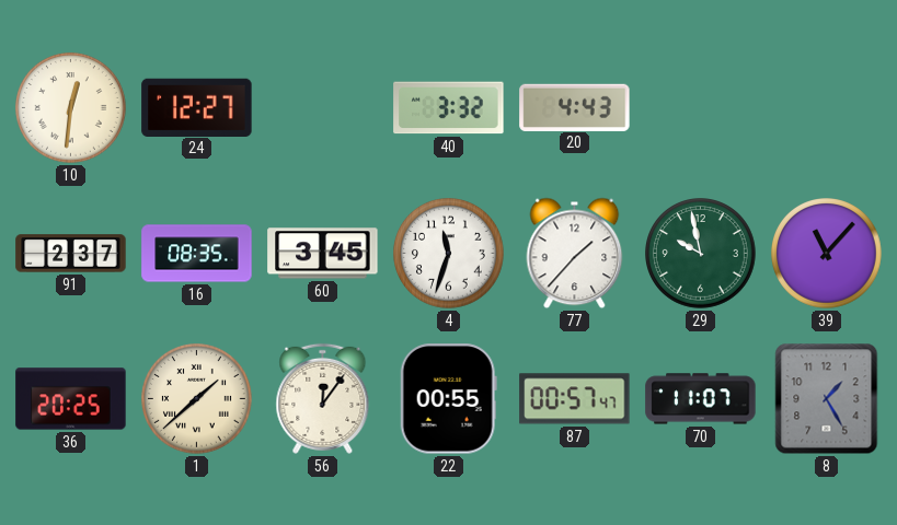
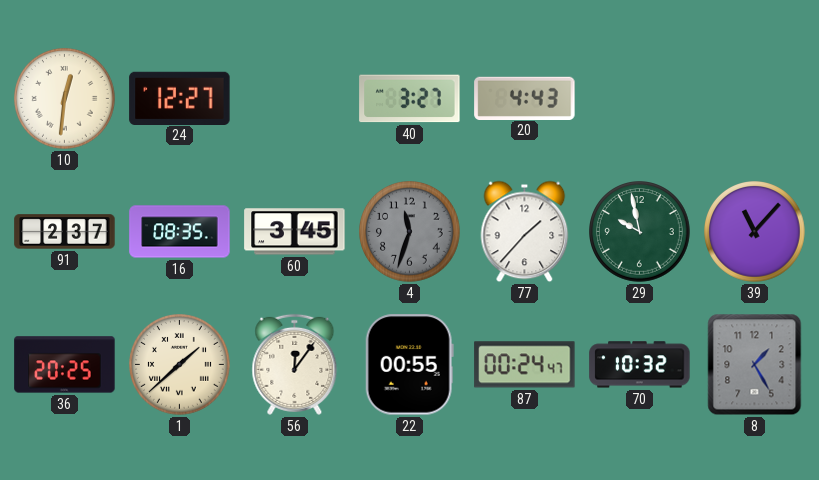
40: 3:32 -> 3:27 (410, 99)
4 dial: white -> grey (410, 232)
87: 00:57 -> 00:24 (525, 365)
70: 11:07 -> 10:32 (640, 365)
